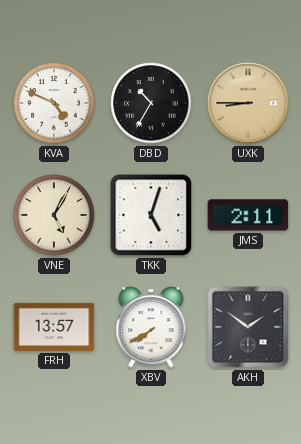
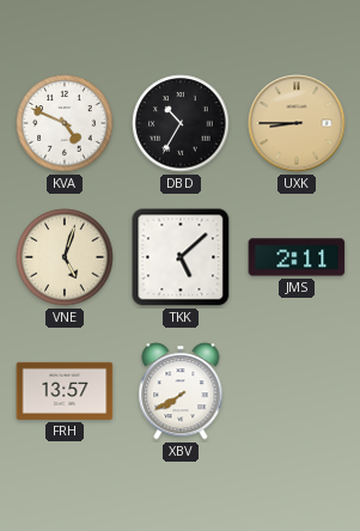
VNE: 5:05 -> 5:03 (65, 257)
TKK: 5:03 -> 5:08 (181, 257)
AKH: 1:51 -> none (248, 327)
